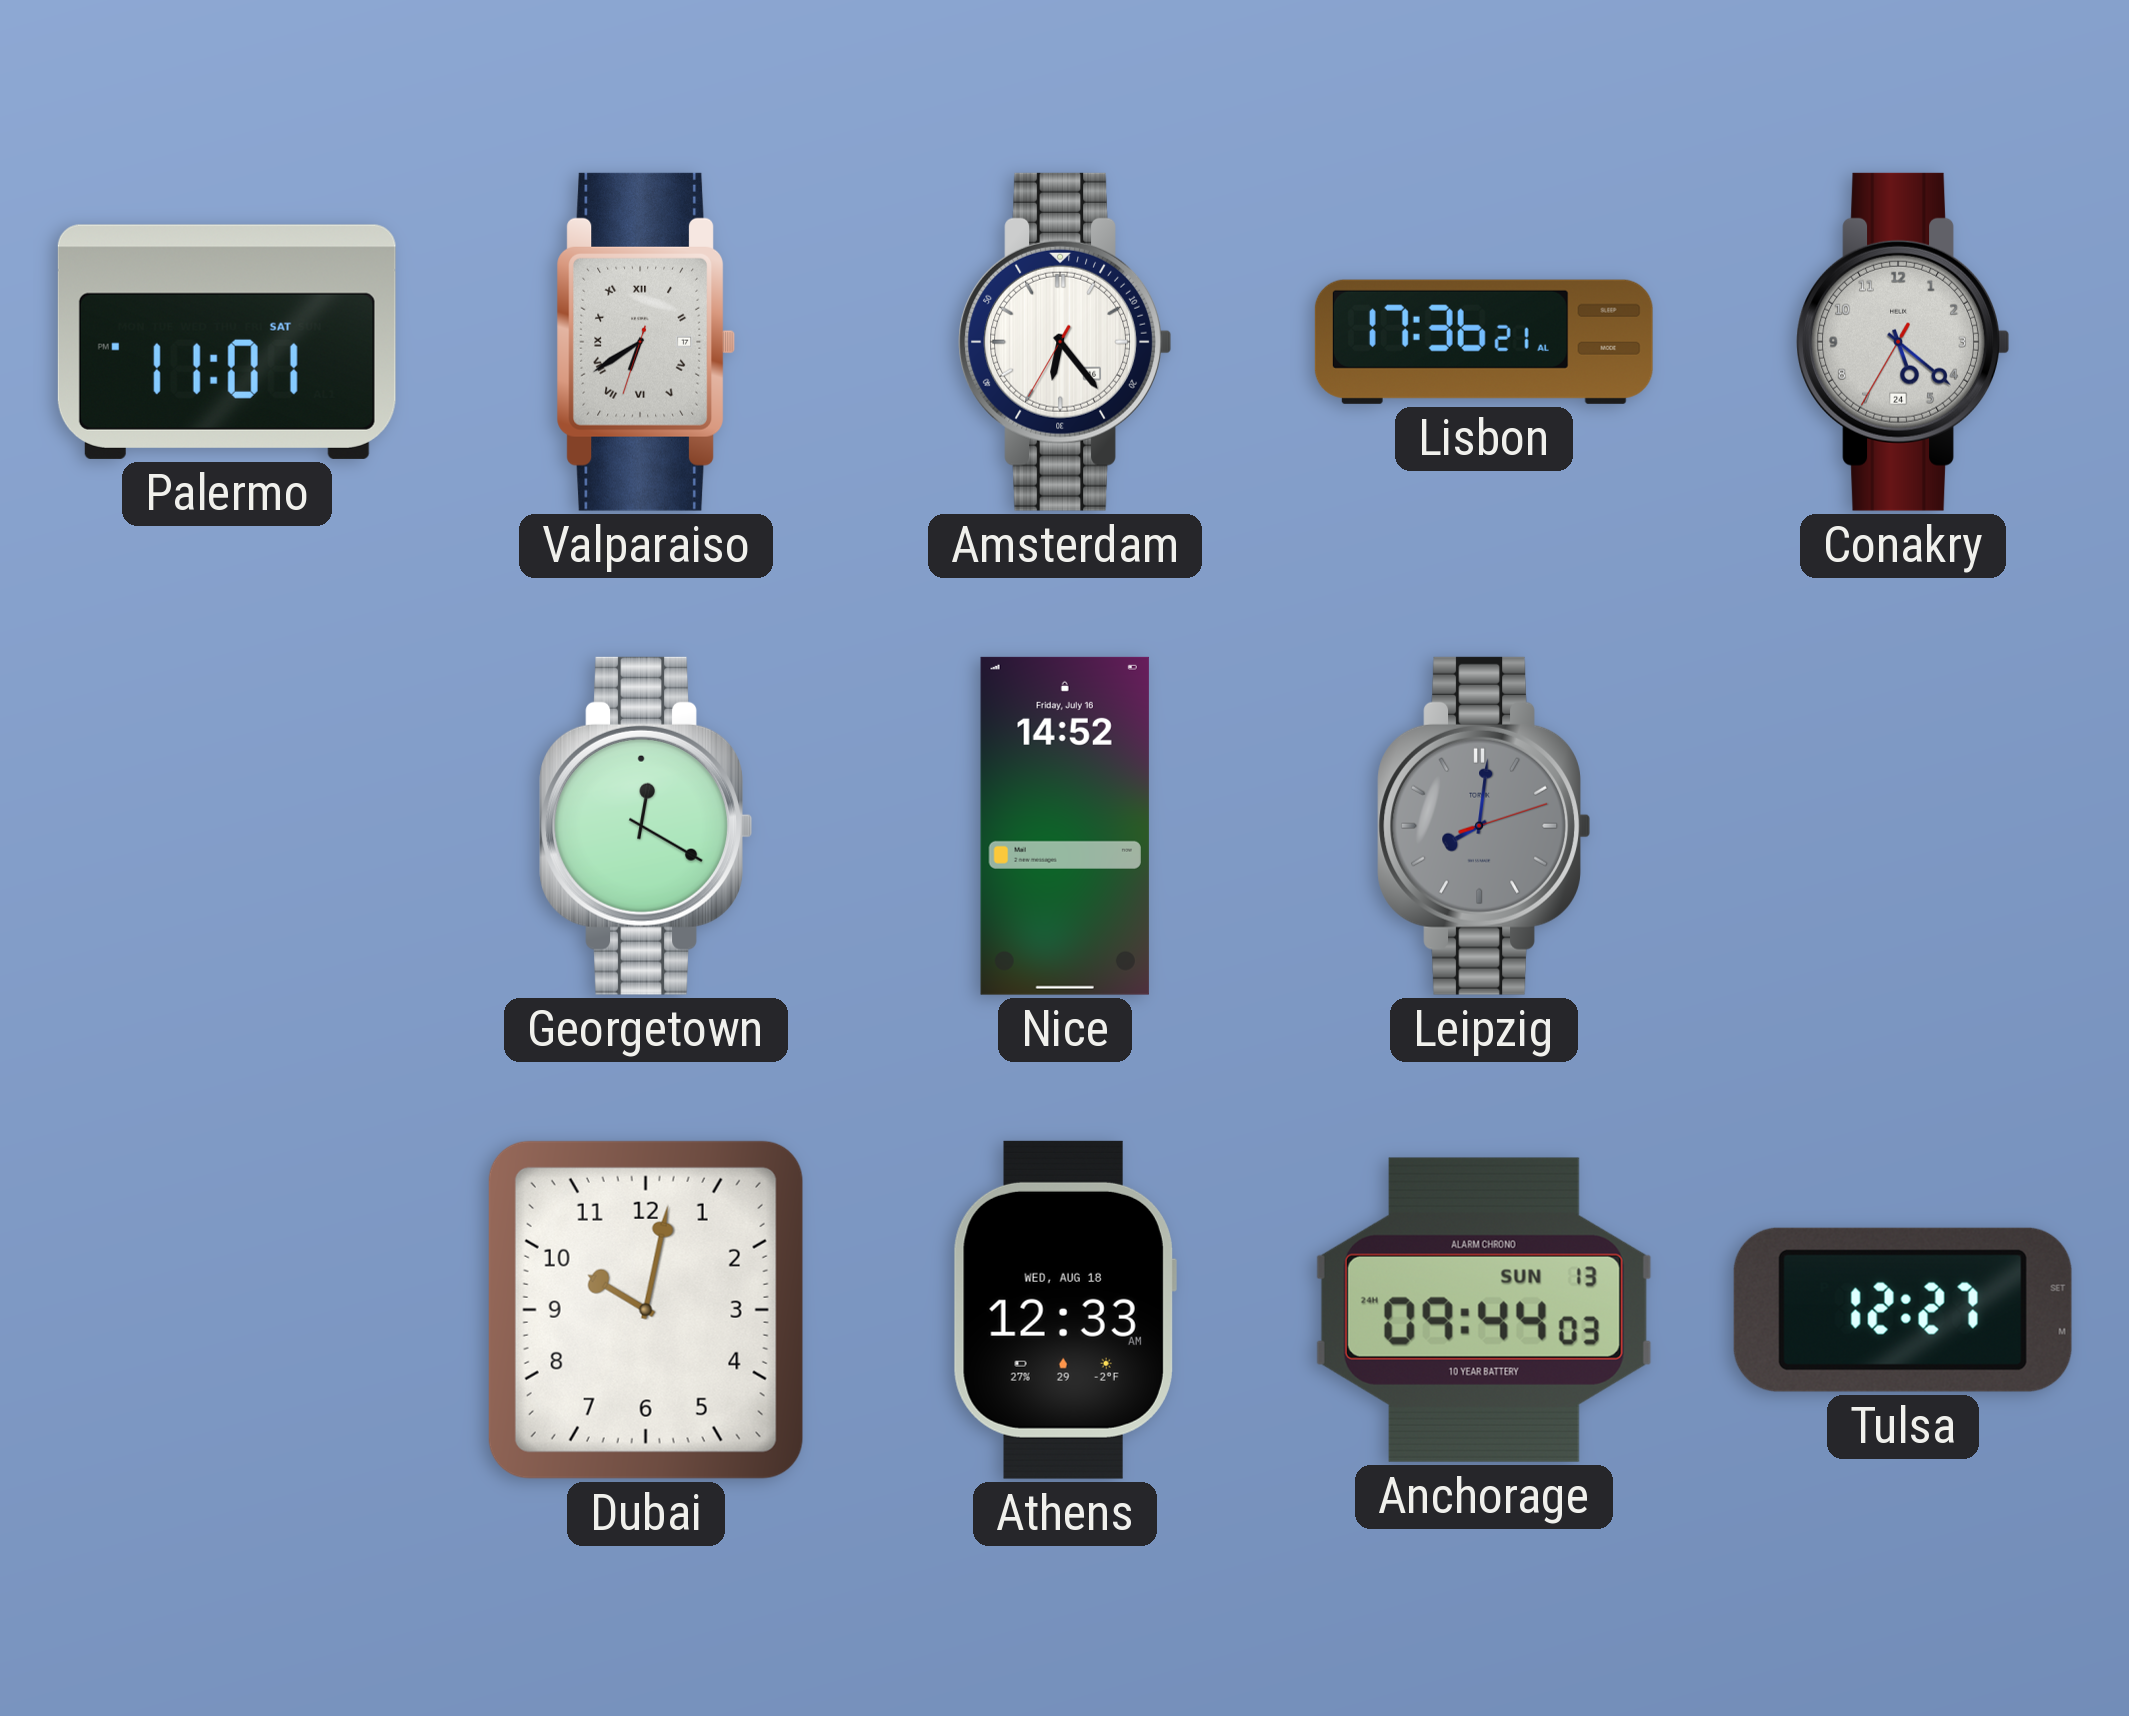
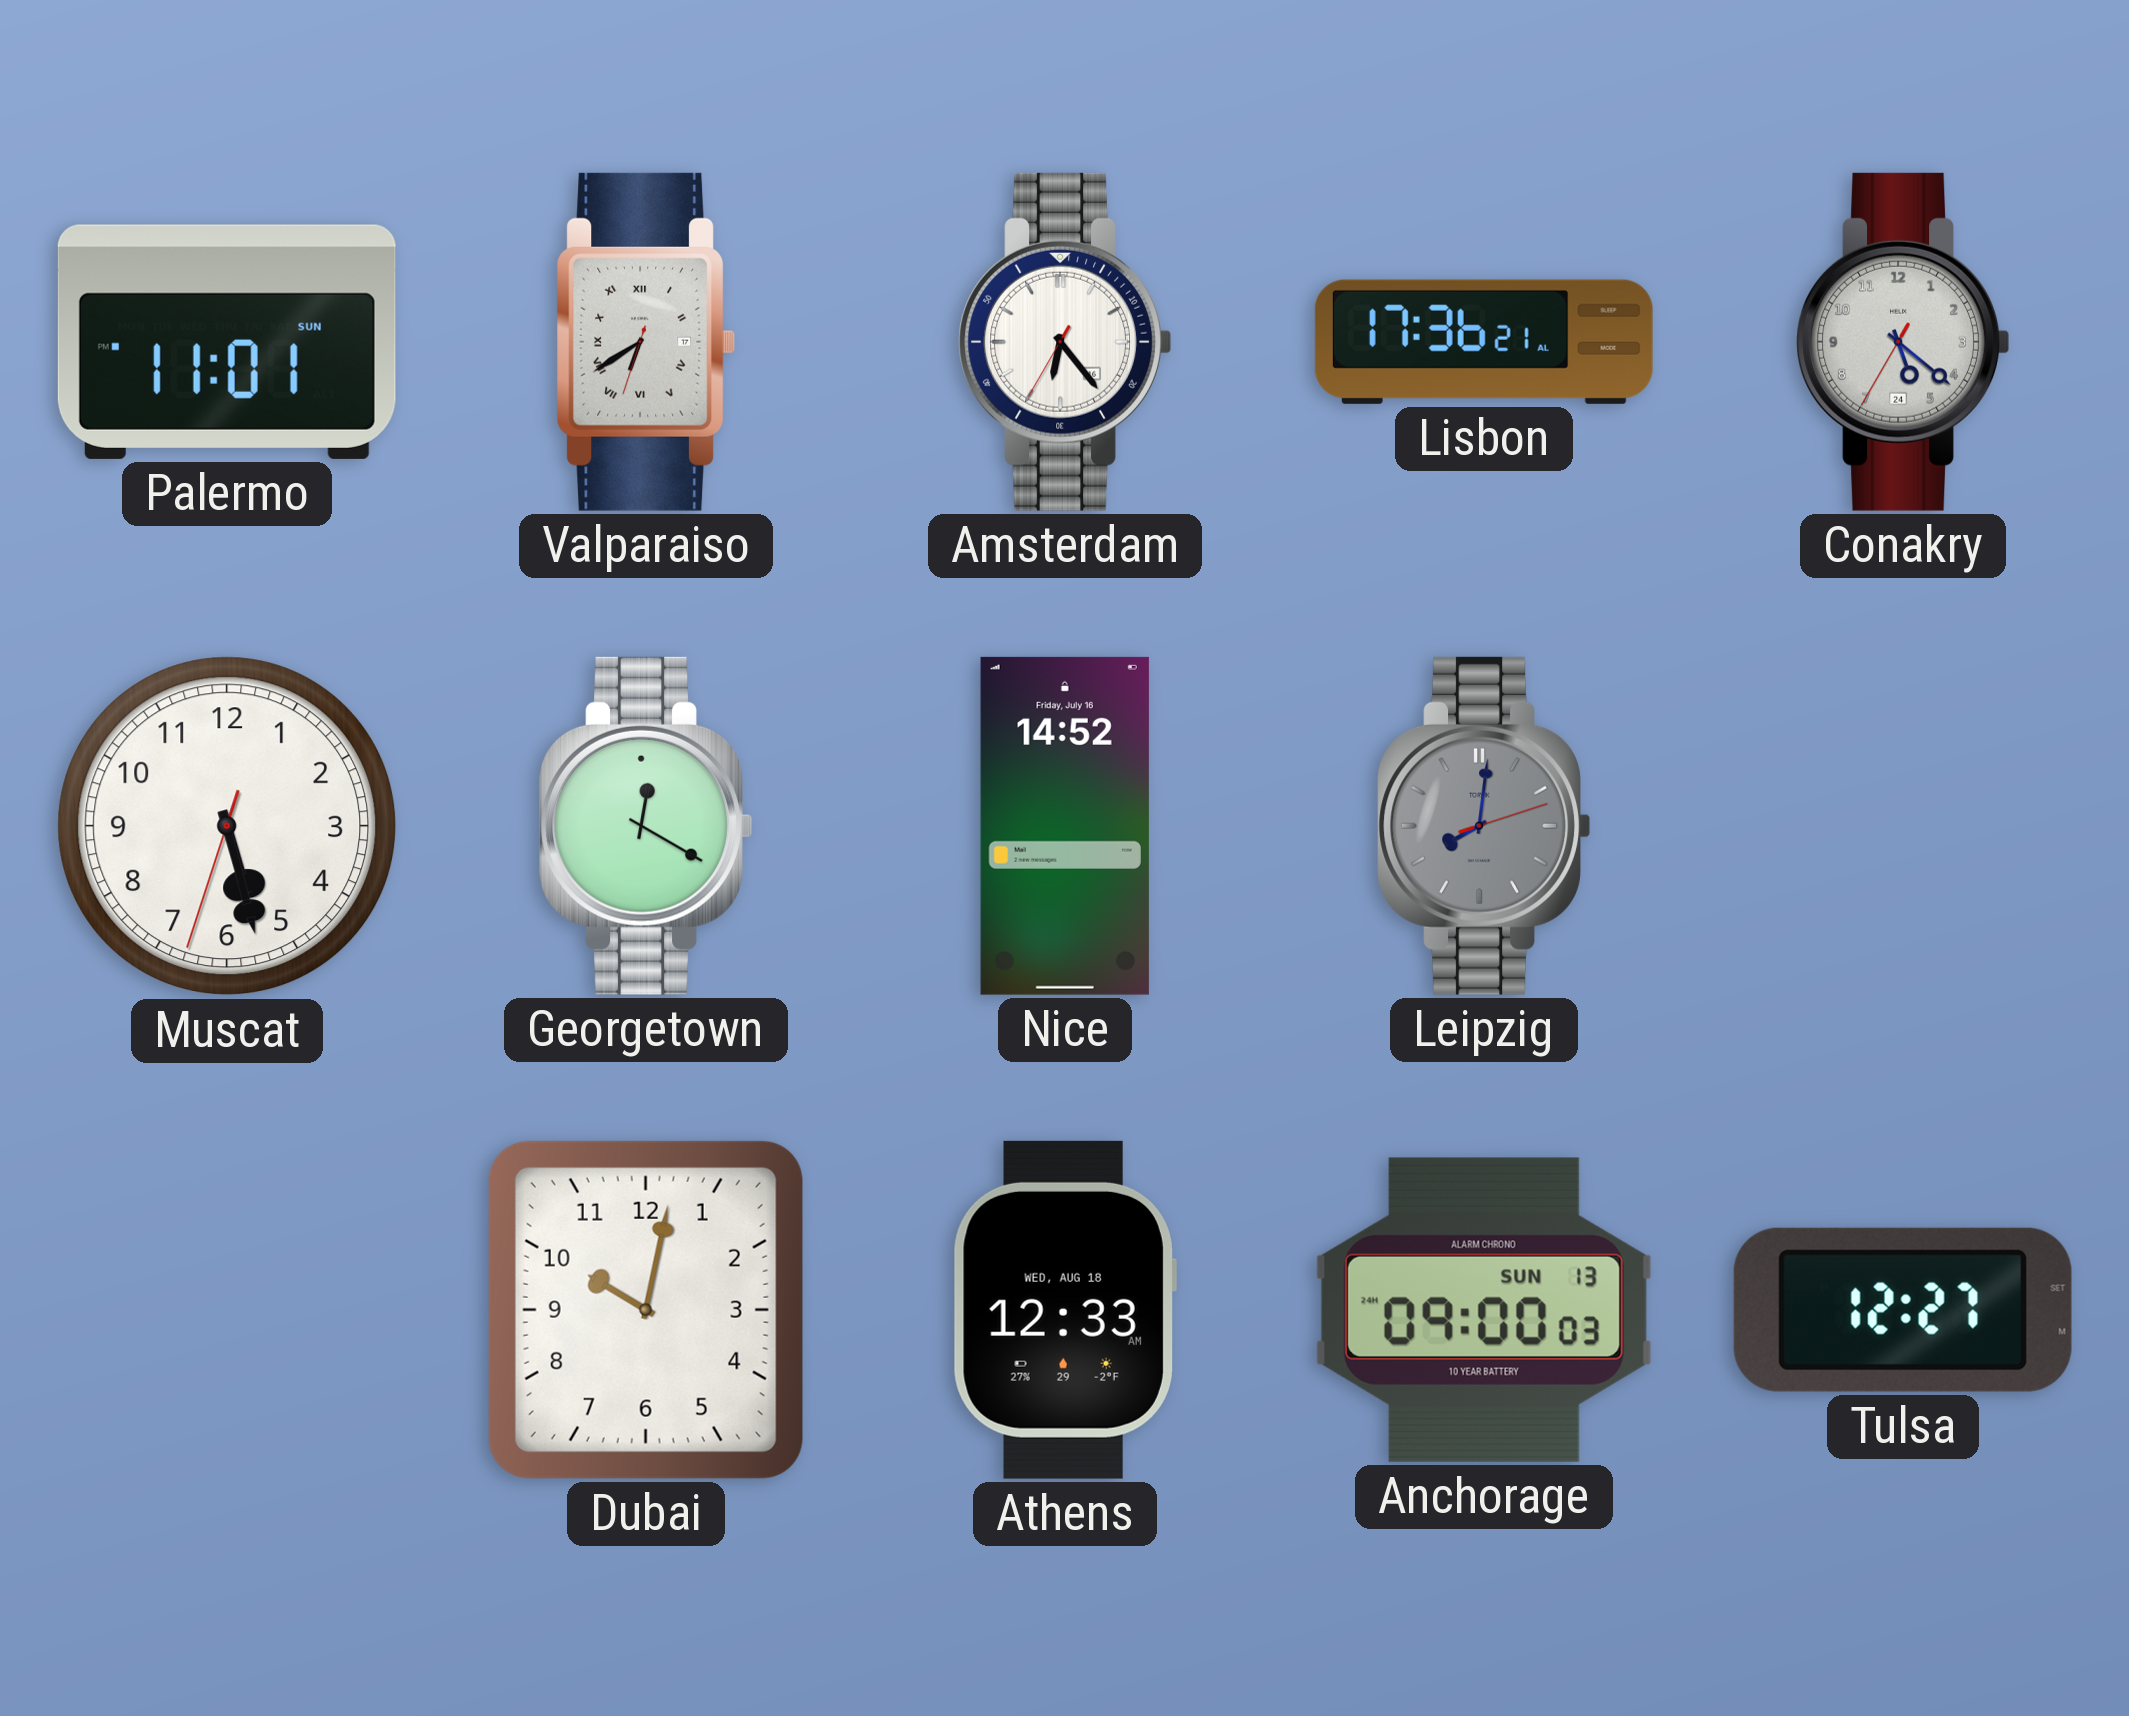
Palermo date: SAT -> SUN (227, 342)
Muscat: none -> 5:27 (227, 826)
Anchorage: 09:44 -> 09:00 (1484, 1310)
